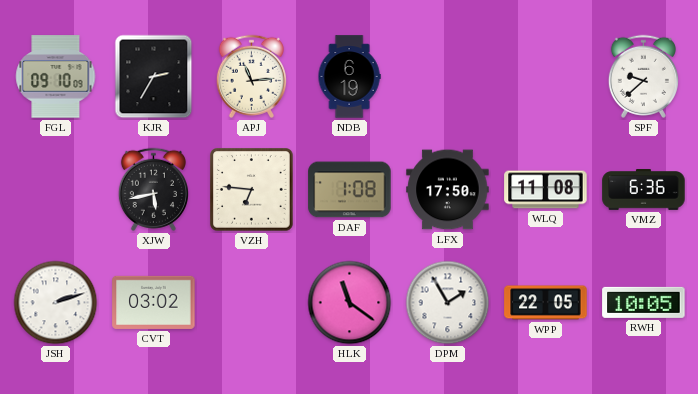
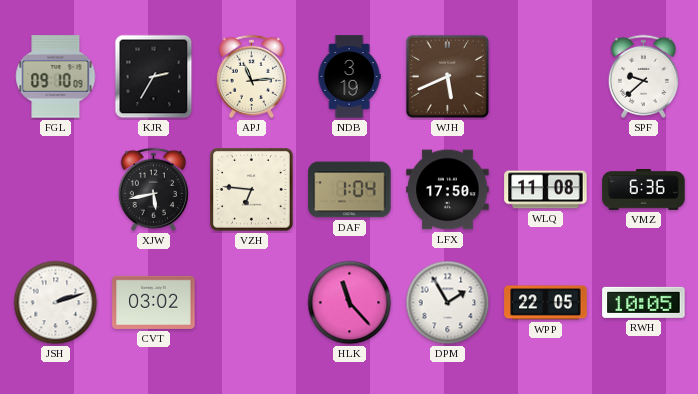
NDB: 6:19 -> 3:19 (349, 77)
WJH: none -> 5:41 (447, 76)
DAF: 1:08 -> 1:04 (350, 190)
HLK: 11:21 -> 11:23 (350, 303)
